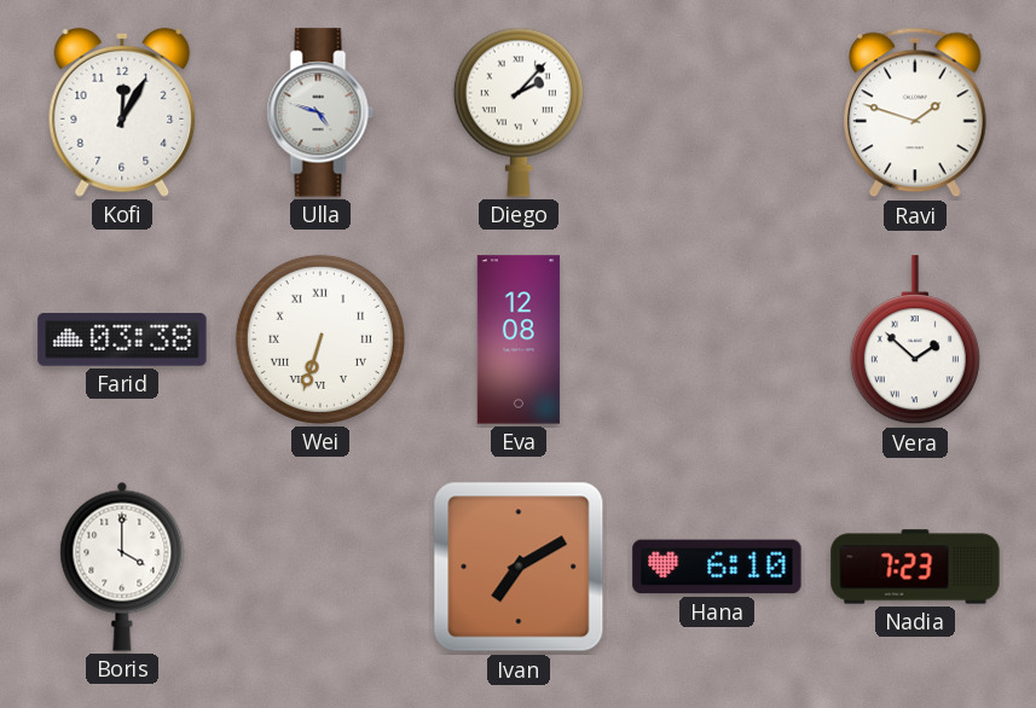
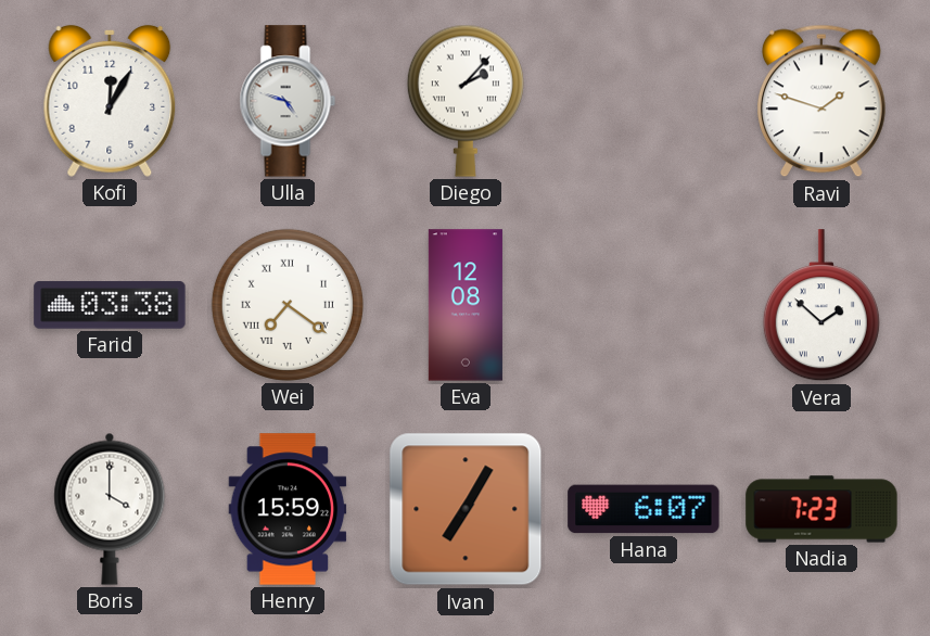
Wei: 6:33 -> 7:21 (288, 305)
Henry: none -> 15:59 (288, 509)
Ivan: 7:10 -> 7:05 (466, 509)
Hana: 6:10 -> 6:07 (644, 509)
